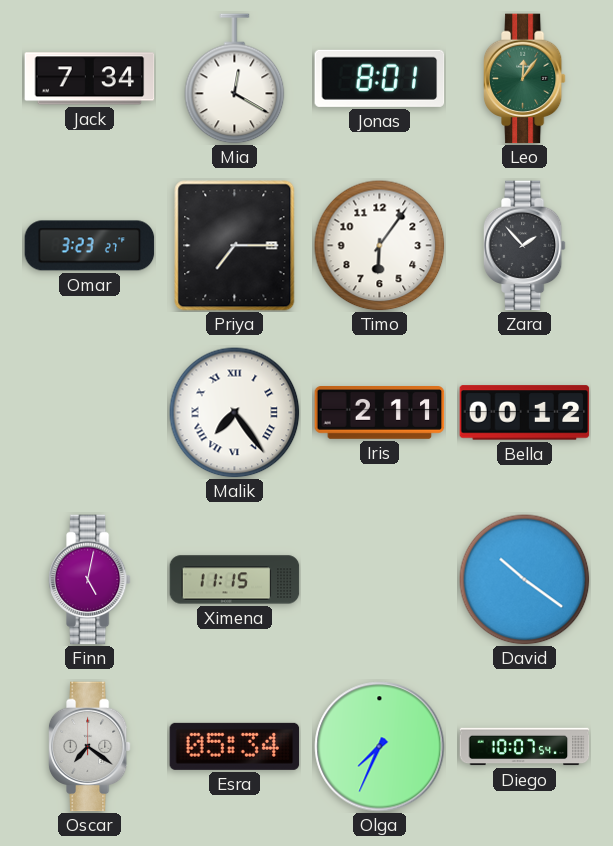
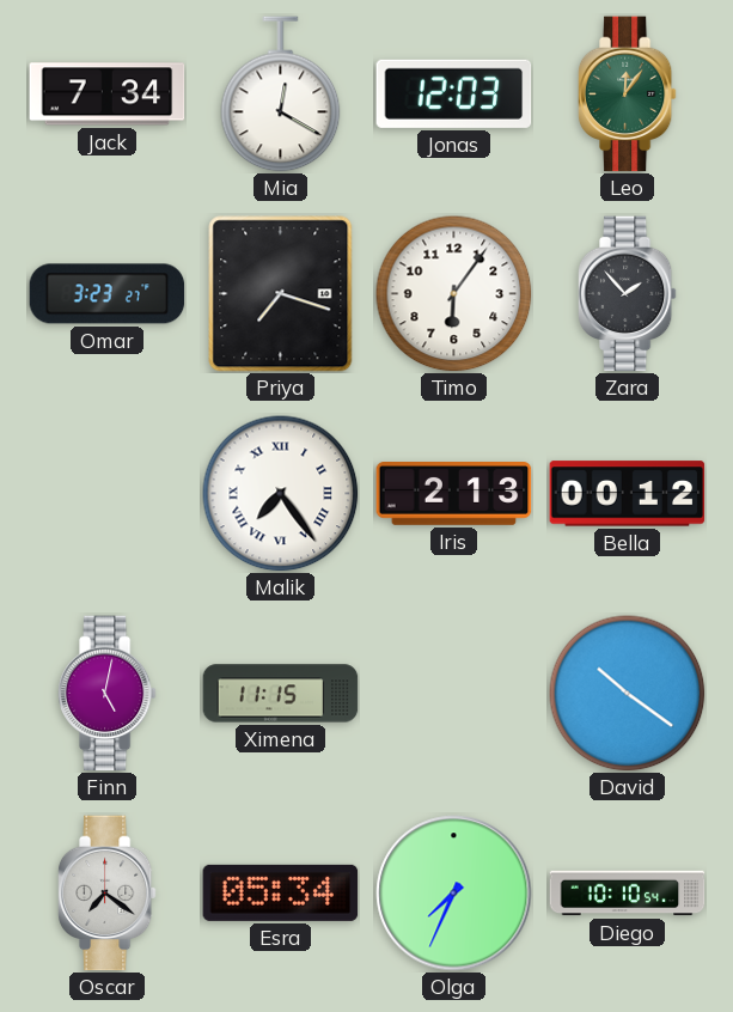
Jonas: 8:01 -> 12:03 (454, 93)
Priya: 7:15 -> 7:18 (281, 294)
Iris: 2:11 -> 2:13 (454, 494)
Diego: 10:07 -> 10:10 (628, 894)
